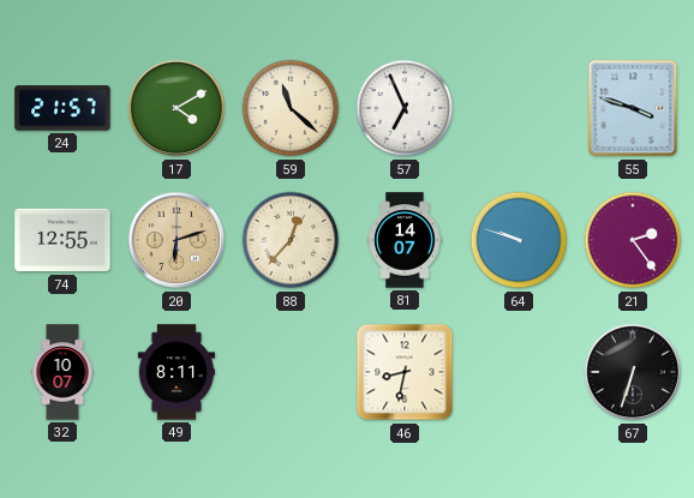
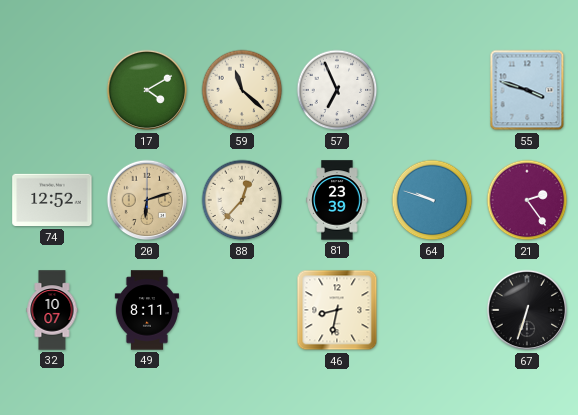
24: 21:57 -> none (62, 108)
74: 12:55 -> 12:52 (52, 200)
81: 14:07 -> 23:39 (337, 200)
